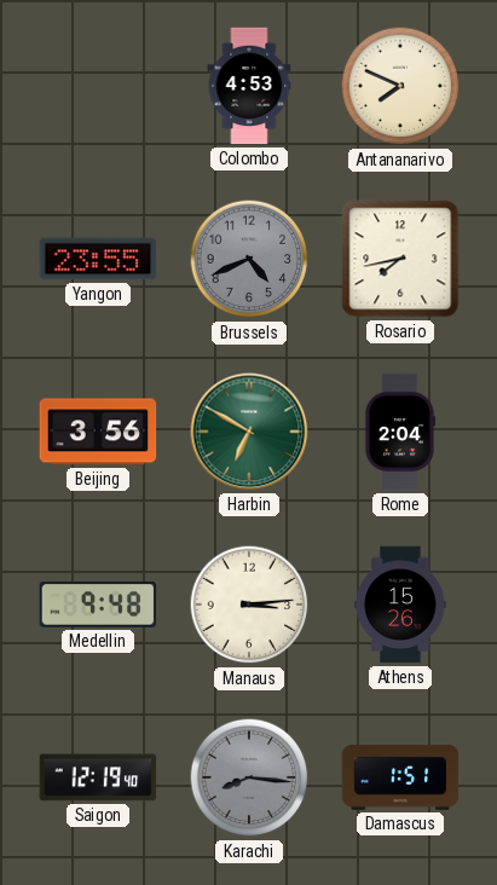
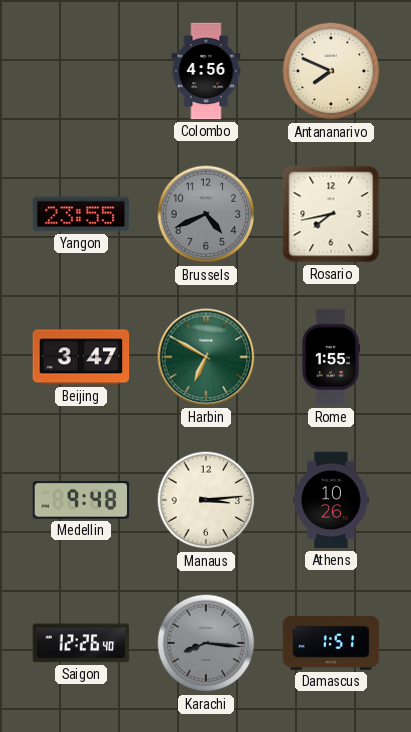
Colombo: 4:53 -> 4:56 (206, 71)
Beijing: 3:56 -> 3:47 (81, 357)
Rome: 2:04 -> 1:55 (331, 357)
Athens: 15:26 -> 10:26 (331, 500)
Saigon: 12:19 -> 12:26 (81, 643)
